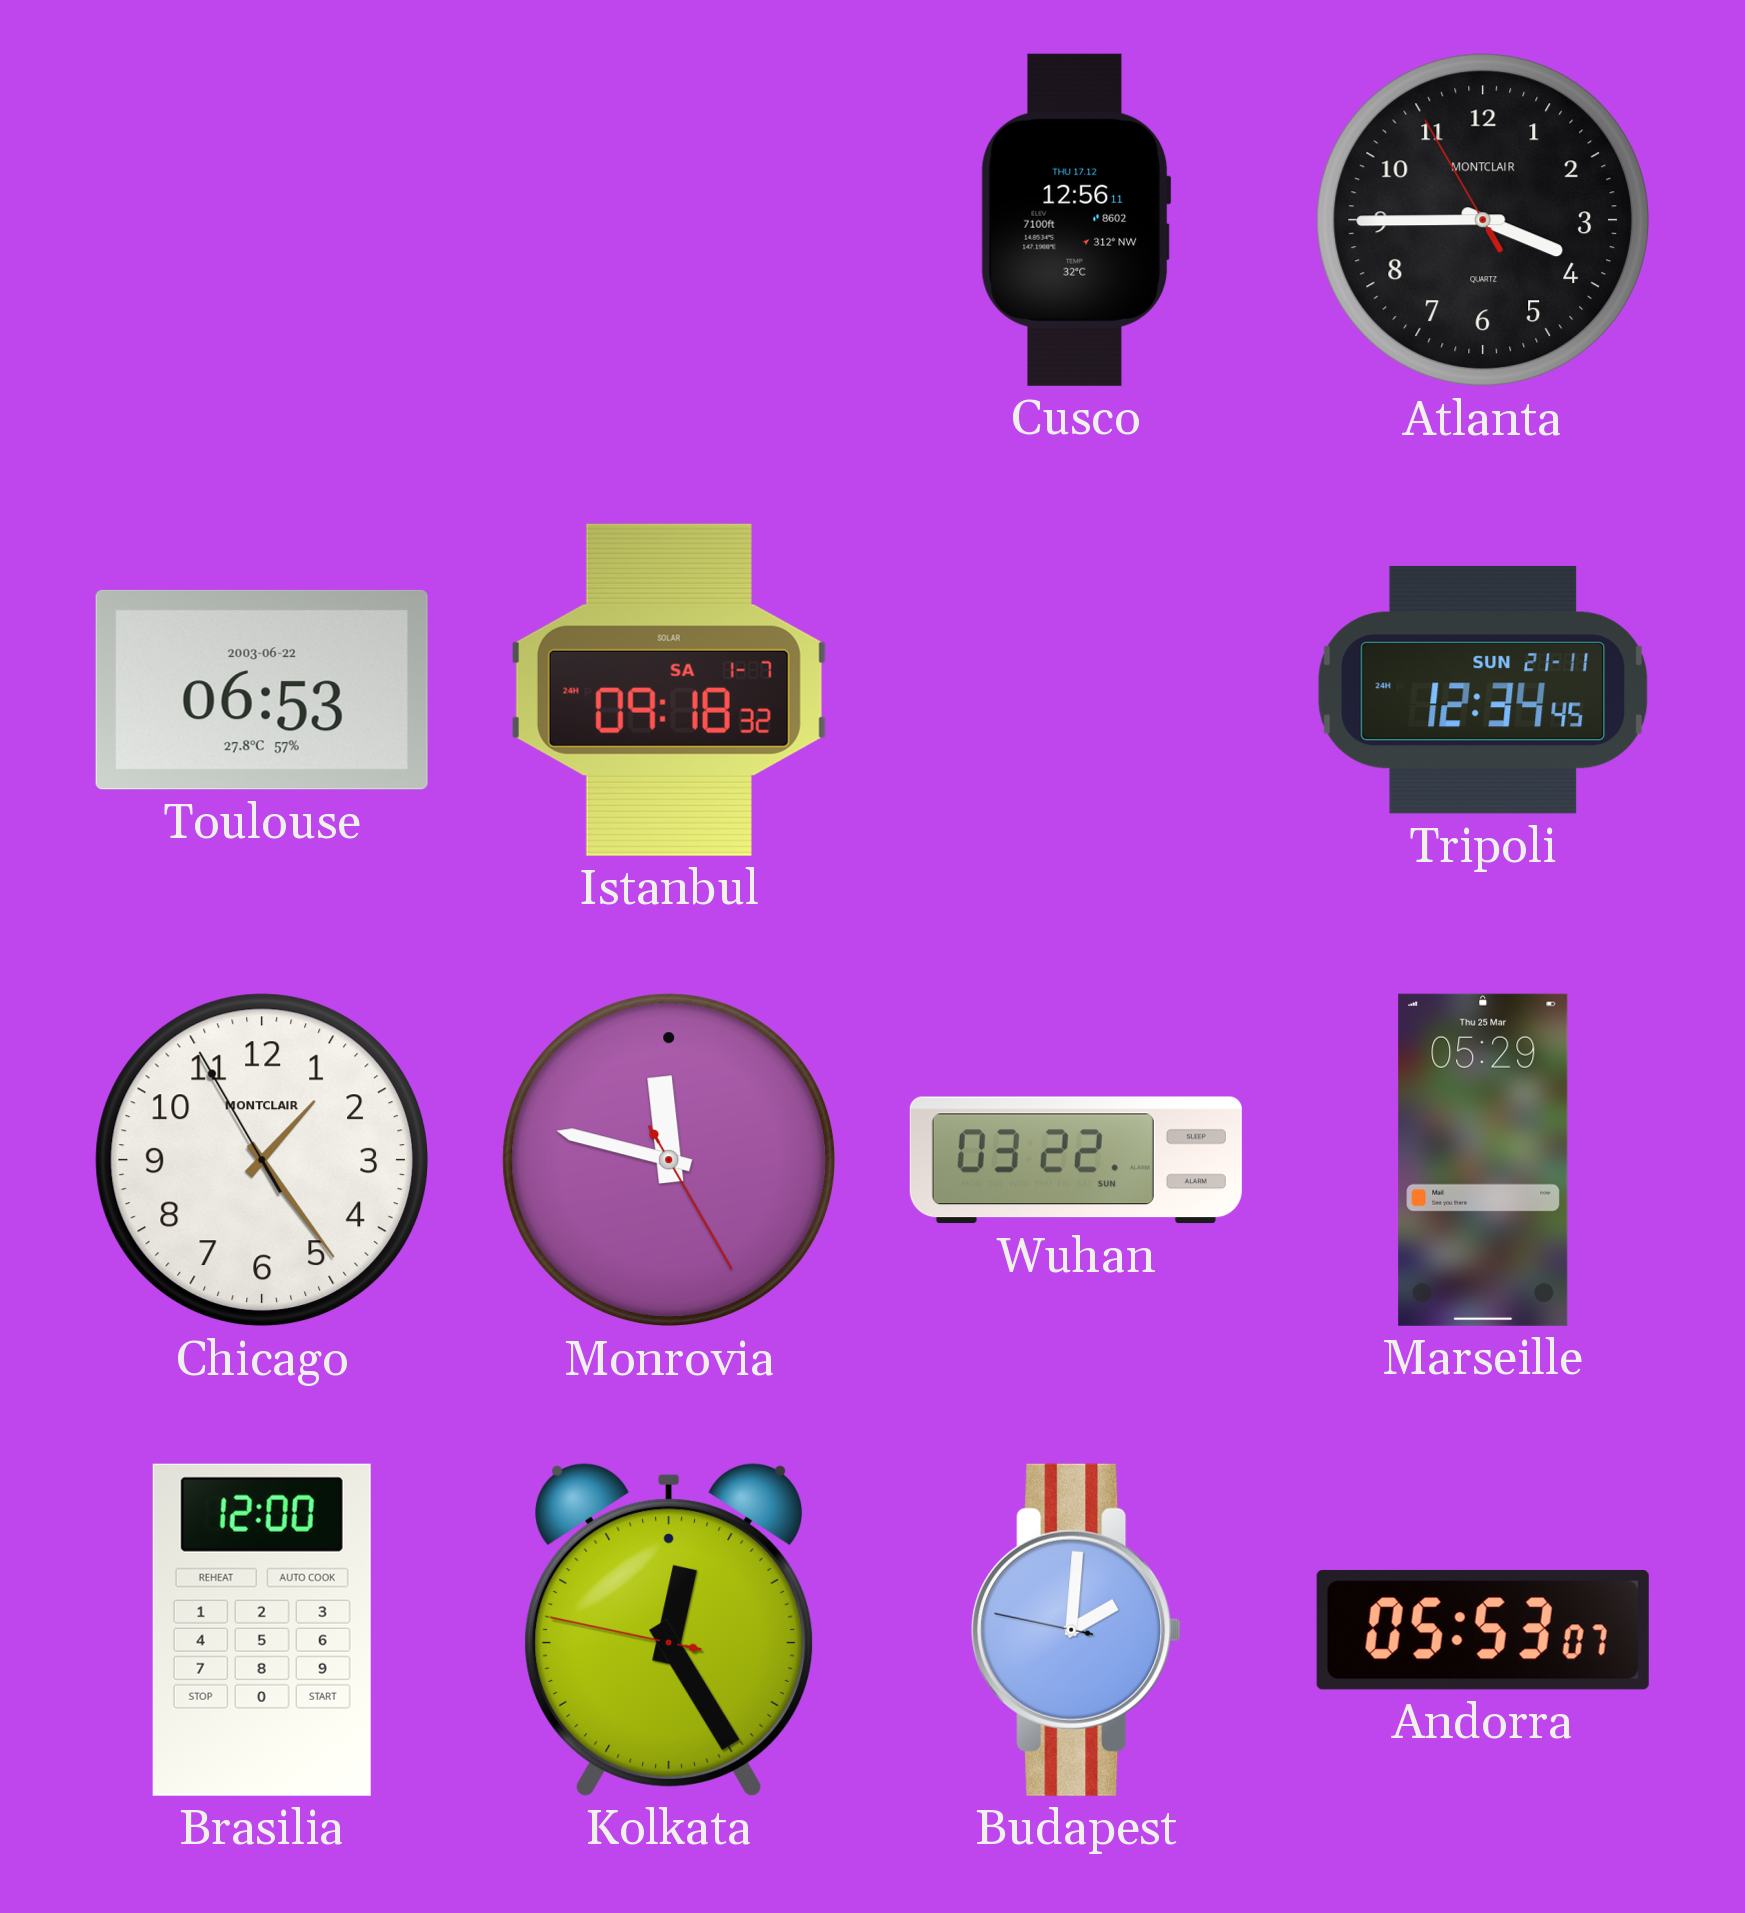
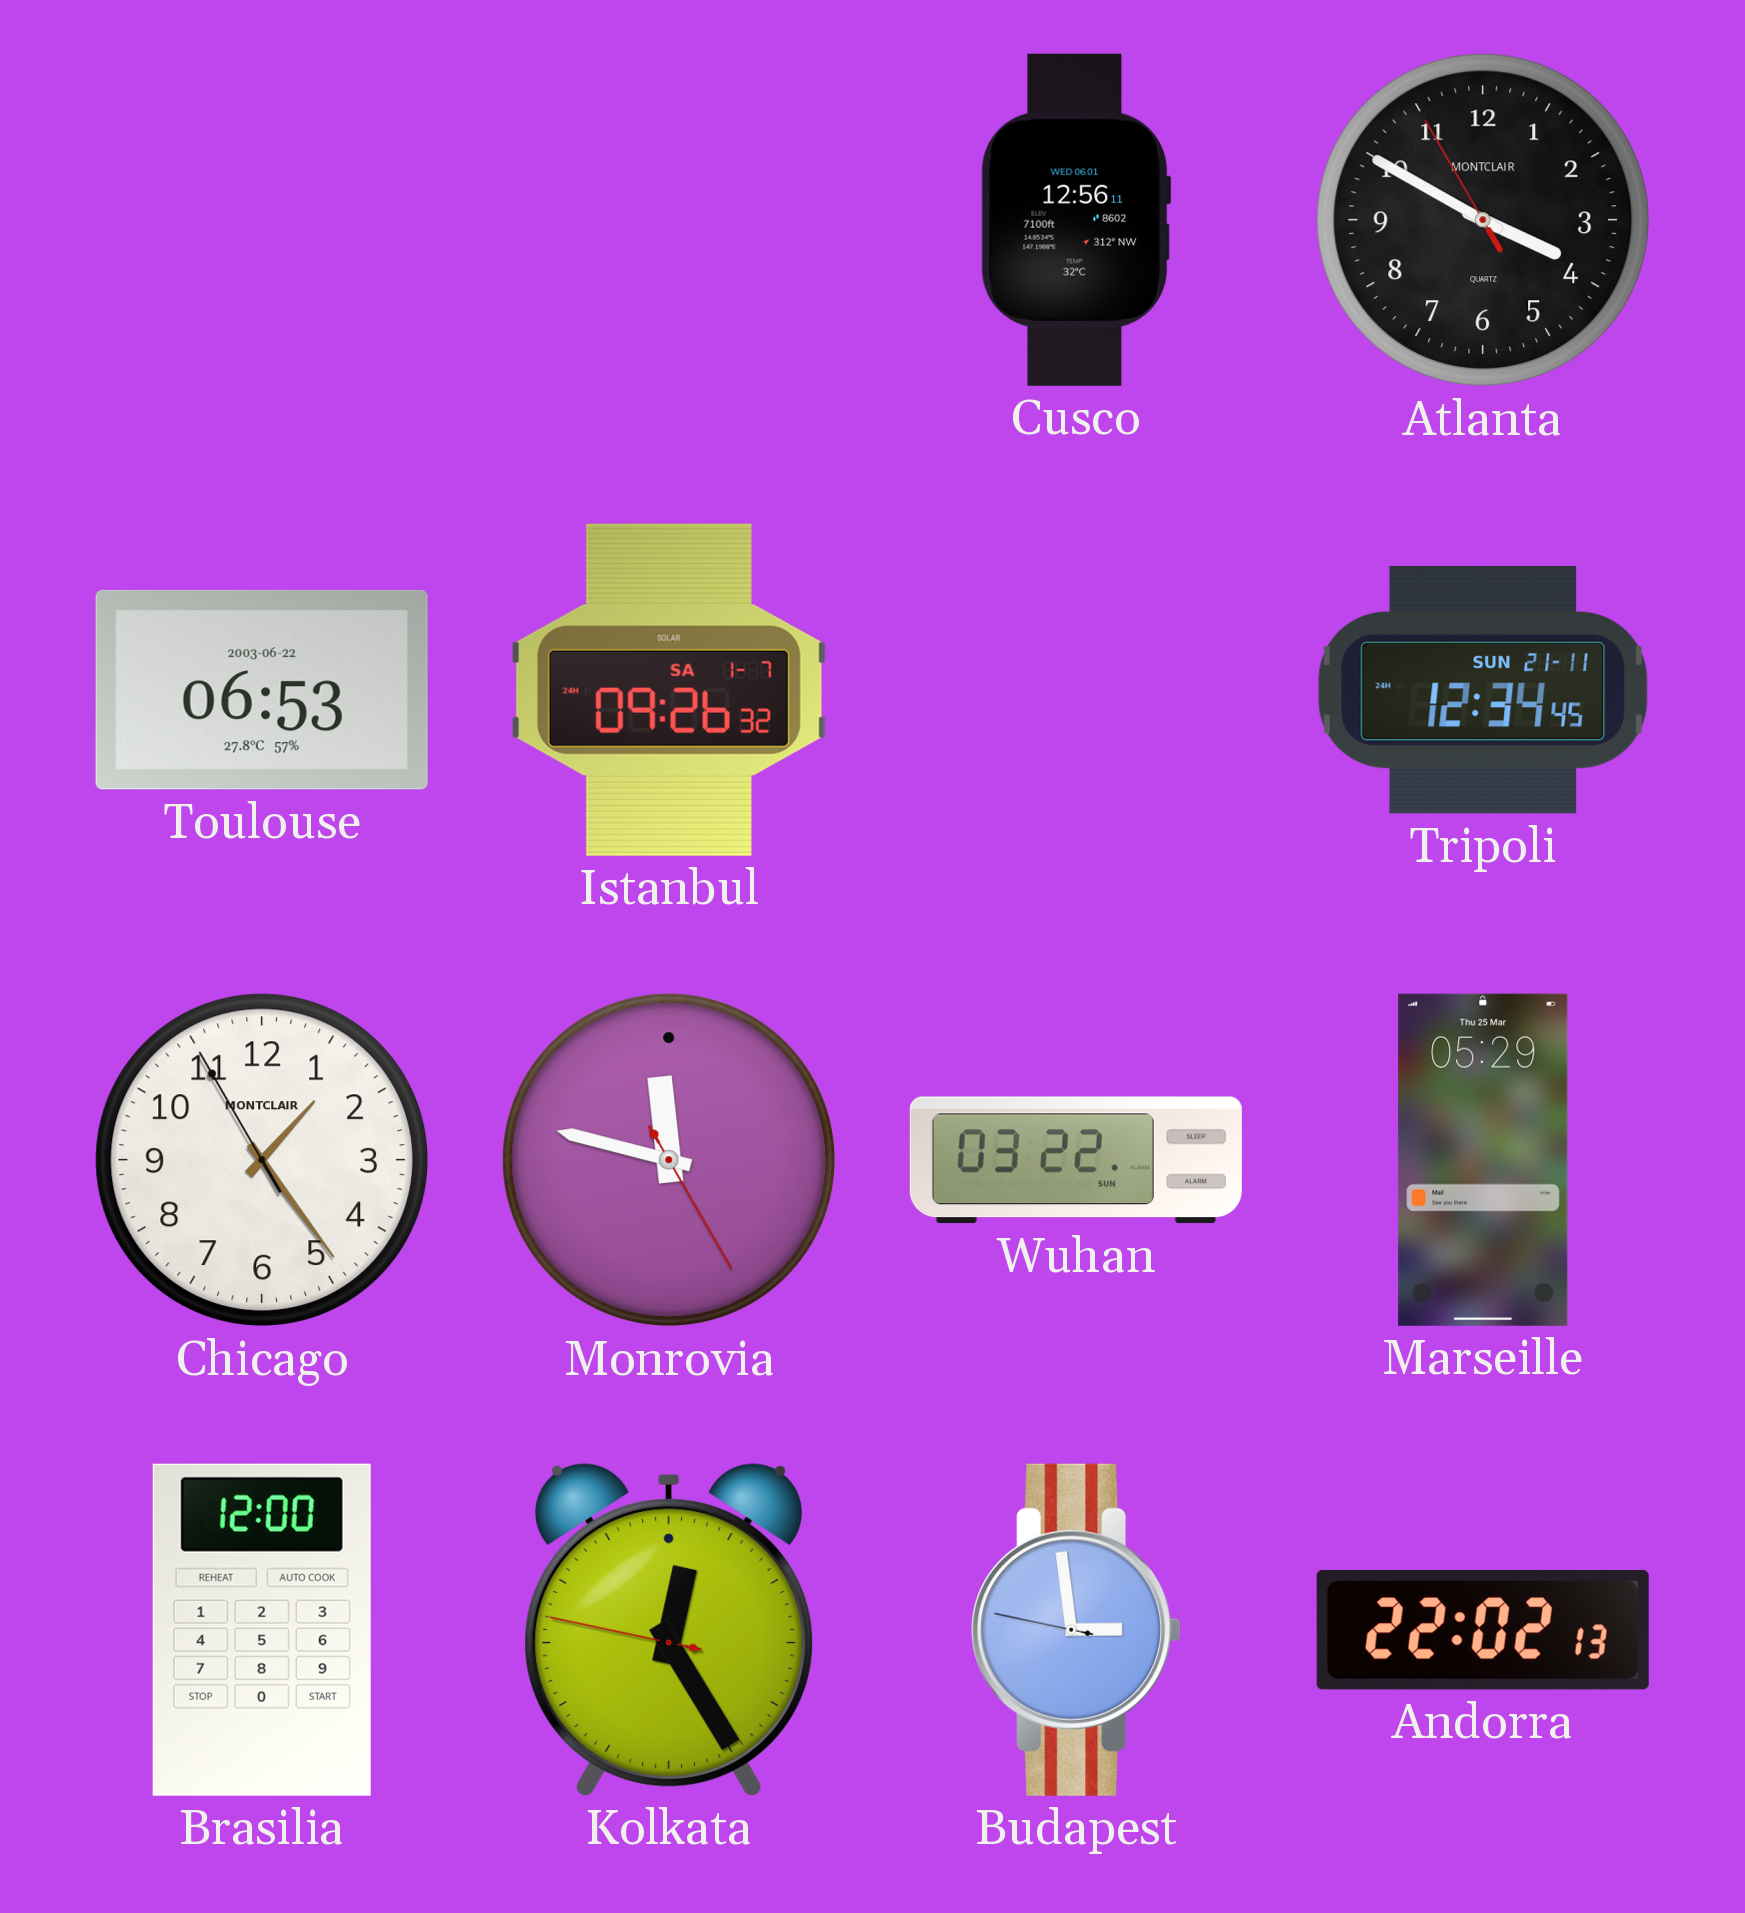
Cusco date: THU 17.12 -> WED 06.01 (1076, 220)
Atlanta: 3:44 -> 3:49 (1483, 220)
Istanbul: 09:18 -> 09:26 (669, 690)
Budapest: 2:00 -> 2:58 (1076, 1630)
Andorra: 05:53 -> 22:02 (1483, 1630)
